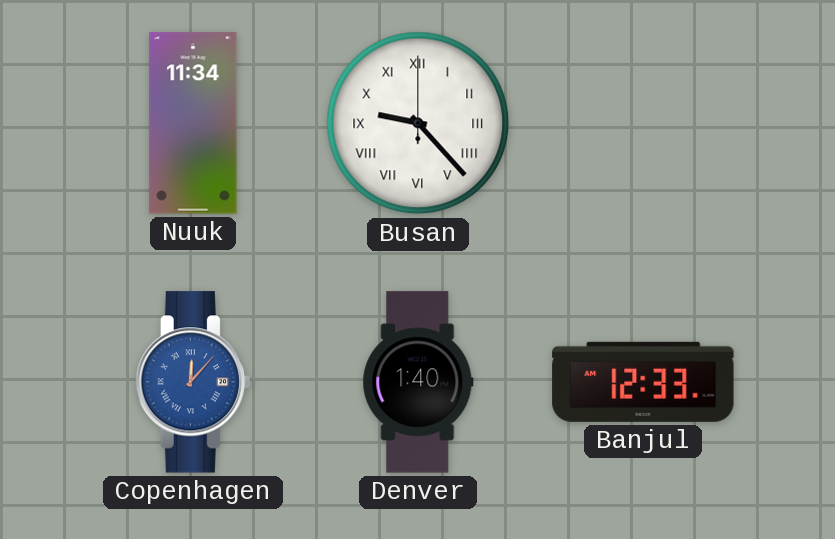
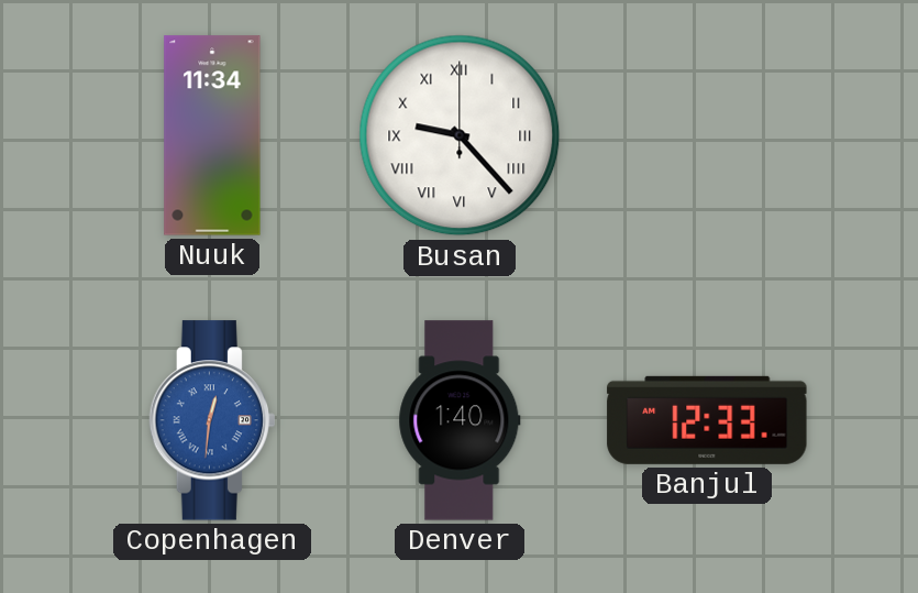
Copenhagen: 12:07 -> 12:31 (211, 420)
